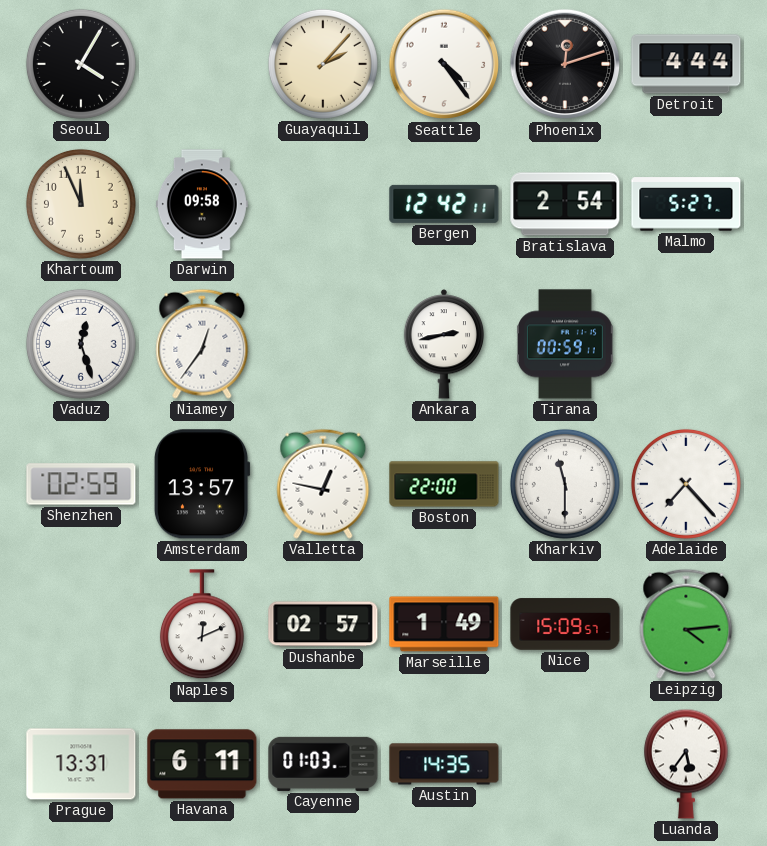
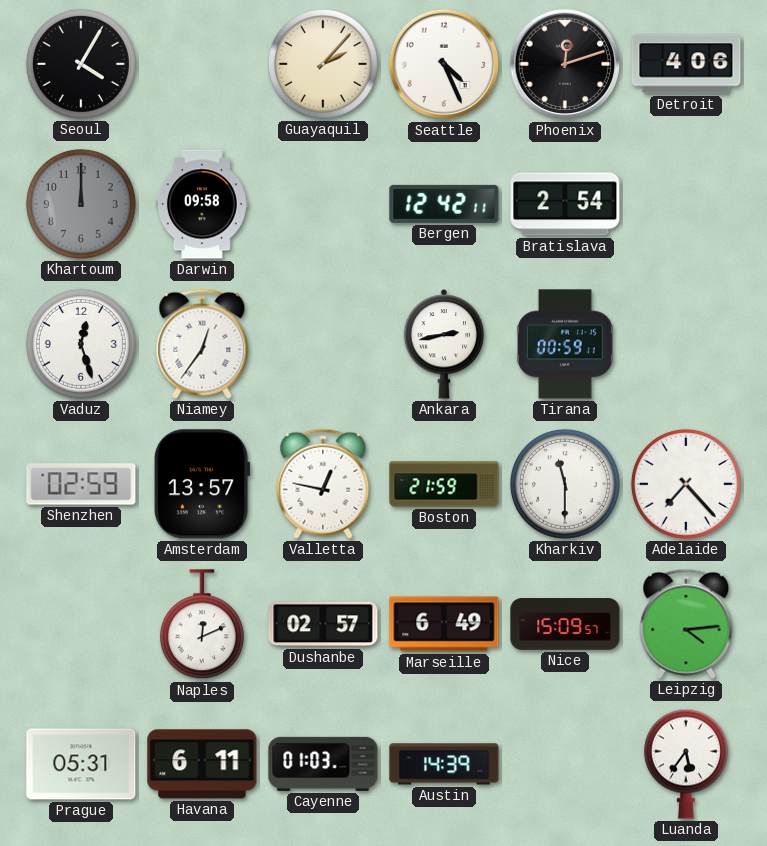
Seattle: 4:24 -> 4:26 (444, 64)
Detroit: 4:44 -> 4:06 (686, 64)
Khartoum: 11:56 -> 12:00 (81, 204)
Khartoum dial: cream -> grey (81, 204)
Malmo: 5:27 -> none (686, 204)
Boston: 22:00 -> 21:59 (444, 484)
Marseille: 1:49 -> 6:49 (444, 624)
Prague: 13:31 -> 05:31 (81, 764)
Austin: 14:35 -> 14:39 (444, 764)
